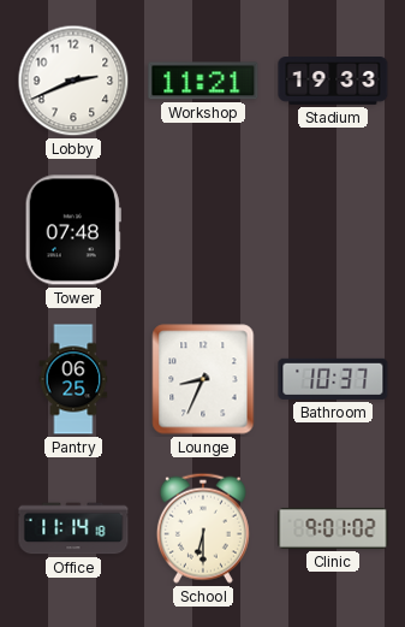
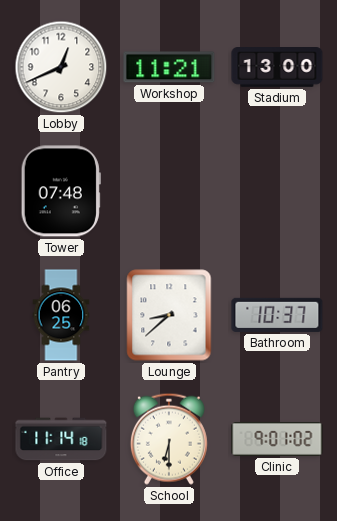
Lobby: 2:41 -> 12:41 (61, 67)
Stadium: 19:33 -> 13:00 (277, 68)
Lounge: 8:34 -> 8:38 (169, 315)
